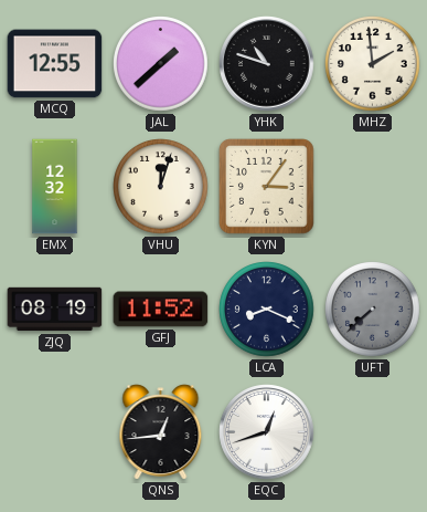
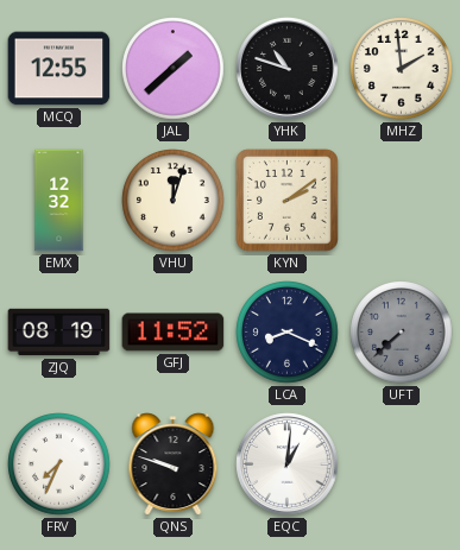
KYN: 3:06 -> 2:09 (288, 201)
FRV: none -> 7:34 (59, 464)
QNS: 12:44 -> 9:48 (174, 464)
EQC: 12:42 -> 1:01 (288, 464)
